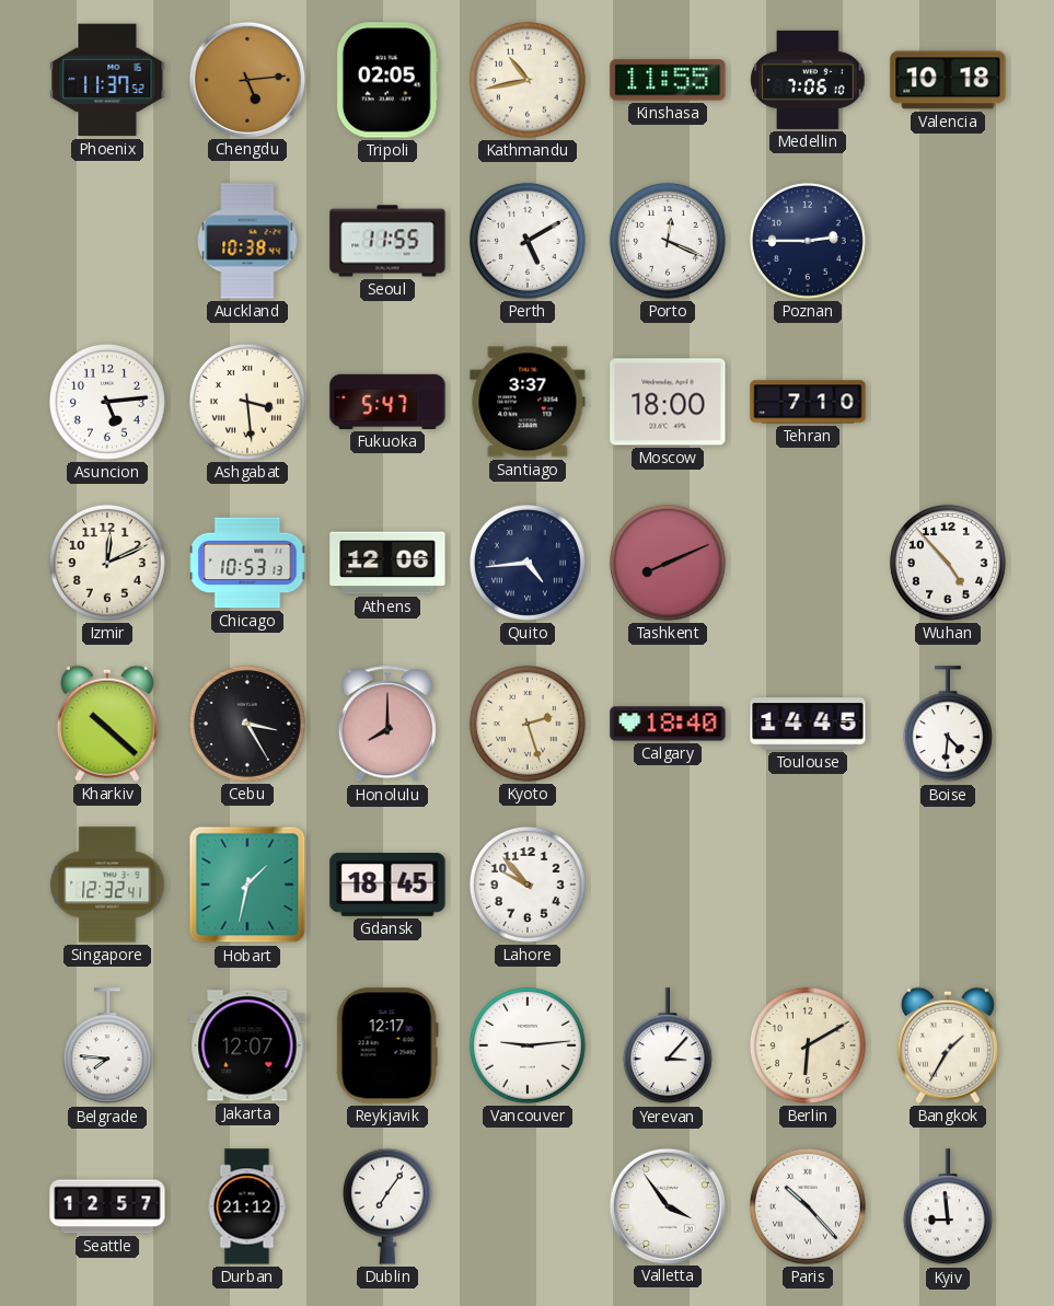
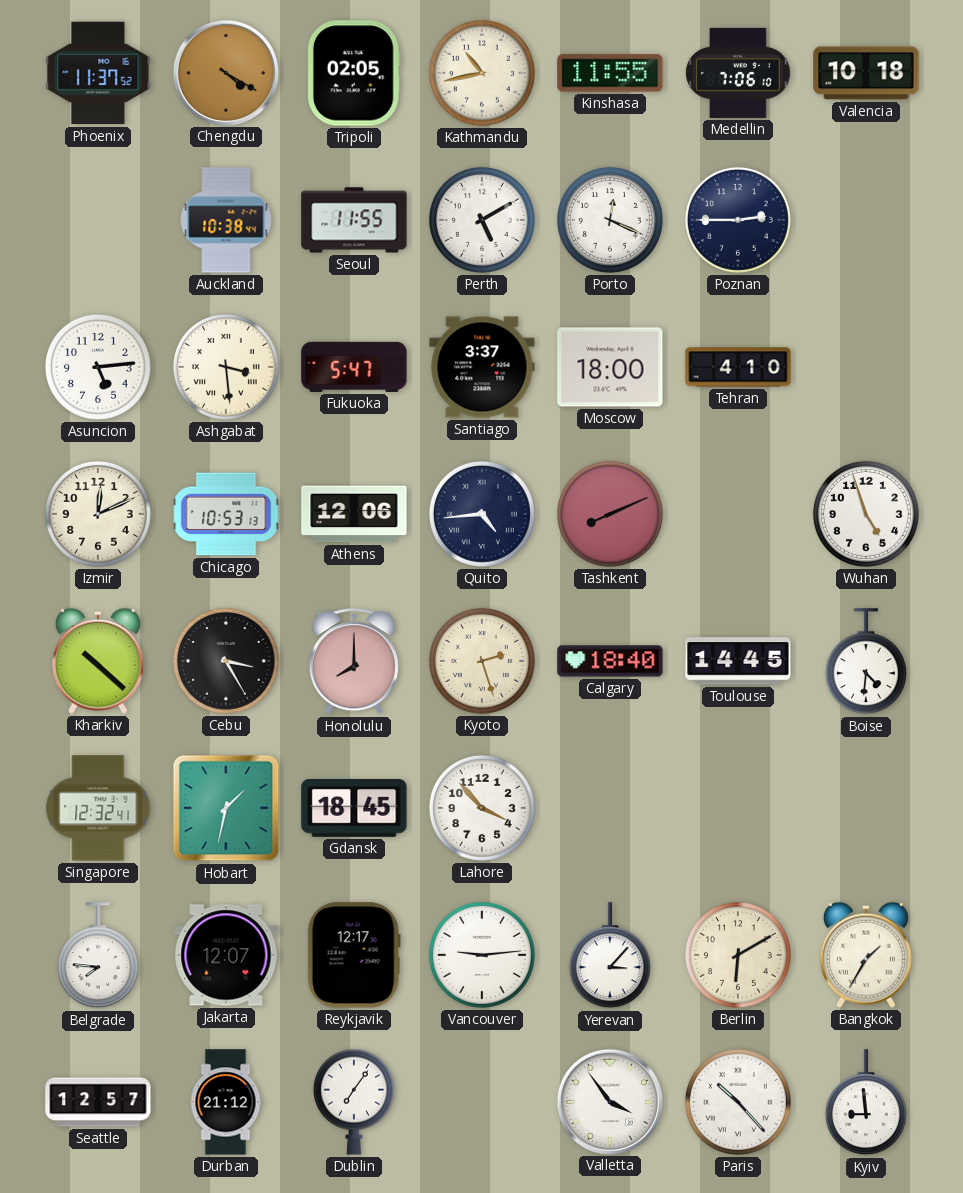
Chengdu: 5:14 -> 4:20 (225, 72)
Tehran: 7:10 -> 4:10 (738, 367)
Wuhan: 4:53 -> 4:57 (866, 514)
Lahore: 9:53 -> 3:53 (482, 808)
